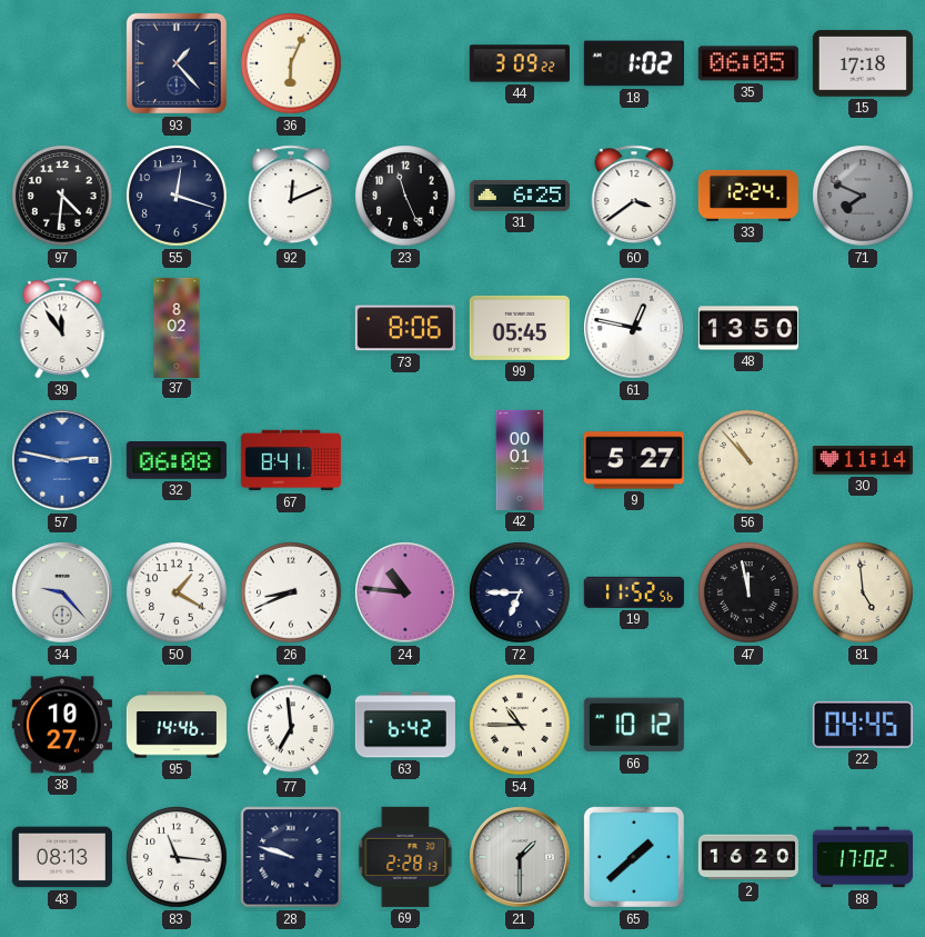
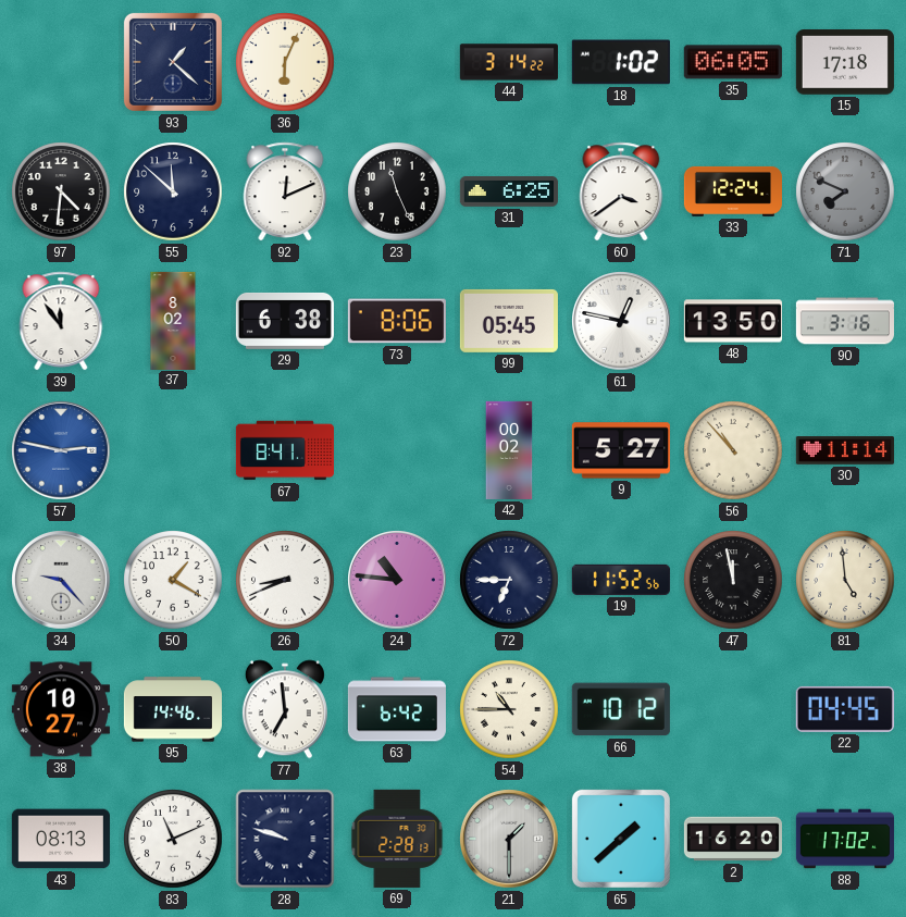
93: 1:23 -> 1:22 (173, 62)
44: 3:09 -> 3:14 (509, 62)
55: 12:18 -> 11:52 (173, 191)
29: none -> 6:38 (285, 321)
90: none -> 3:16 (845, 321)
32: 06:08 -> none (177, 461)
42: 00:01 -> 00:02 (509, 450)
83: 11:16 -> 11:11 (173, 839)
